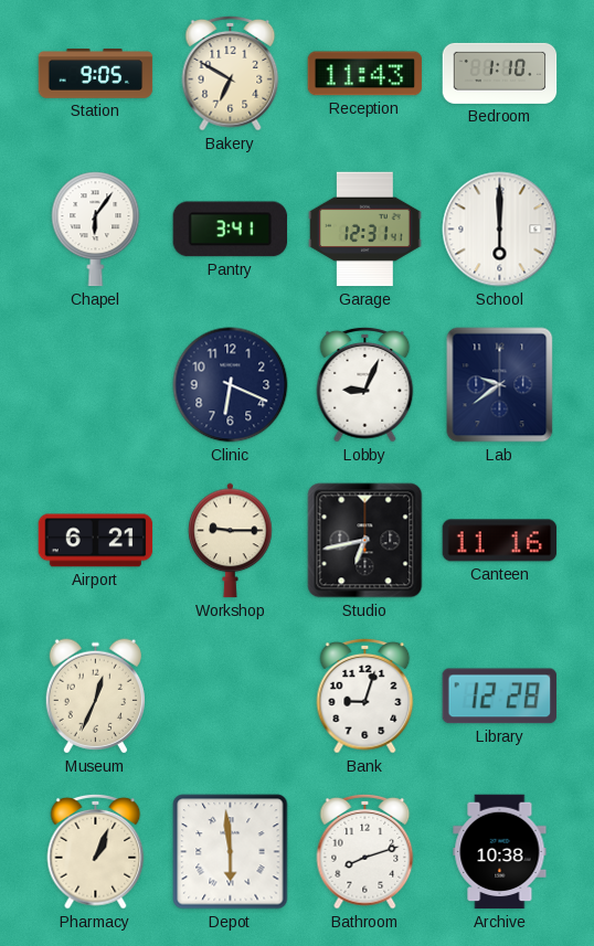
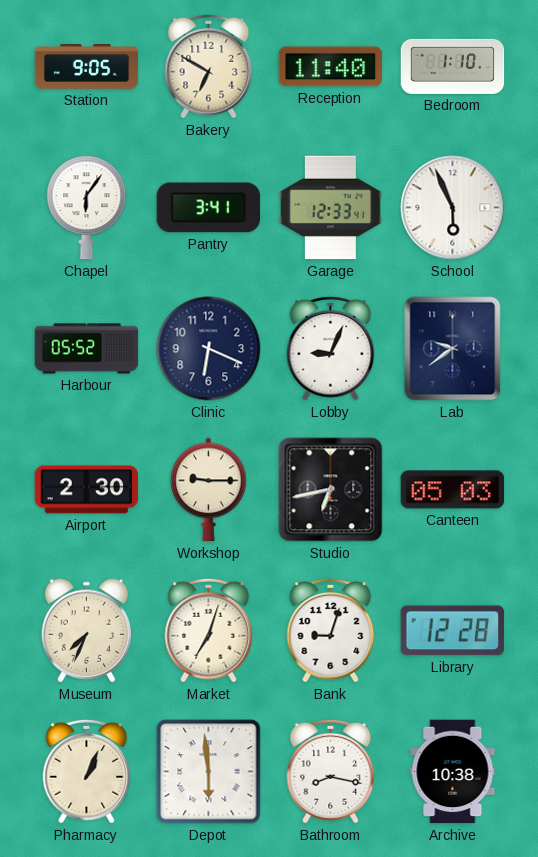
Reception: 11:43 -> 11:40 (331, 67)
Garage: 12:31 -> 12:33 (331, 208)
School: 6:00 -> 5:56 (453, 208)
Harbour: none -> 05:52 (87, 349)
Airport: 6:21 -> 2:30 (87, 490)
Canteen: 11:16 -> 05:03 (453, 490)
Museum: 12:34 -> 7:34 (86, 631)
Market: none -> 7:03 (209, 630)
Bathroom: 8:12 -> 8:17 (331, 771)
